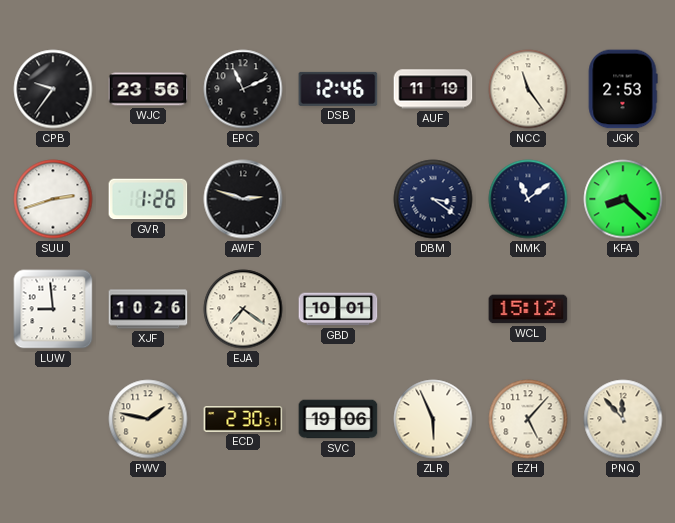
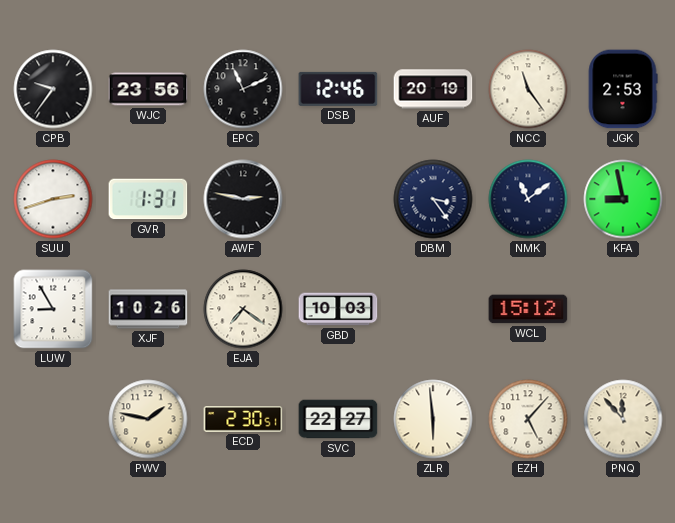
AUF: 11:19 -> 20:19 (433, 89)
GVR: 1:26 -> 1:31 (148, 199)
AWF: 2:48 -> 2:47 (243, 199)
DBM: 3:21 -> 3:24 (433, 199)
KFA: 8:22 -> 8:58 (623, 199)
LUW: 8:59 -> 8:55 (53, 309)
GBD: 10:01 -> 10:03 (338, 309)
SVC: 19:06 -> 22:27 (338, 419)
ZLR: 5:56 -> 5:59 (433, 419)
